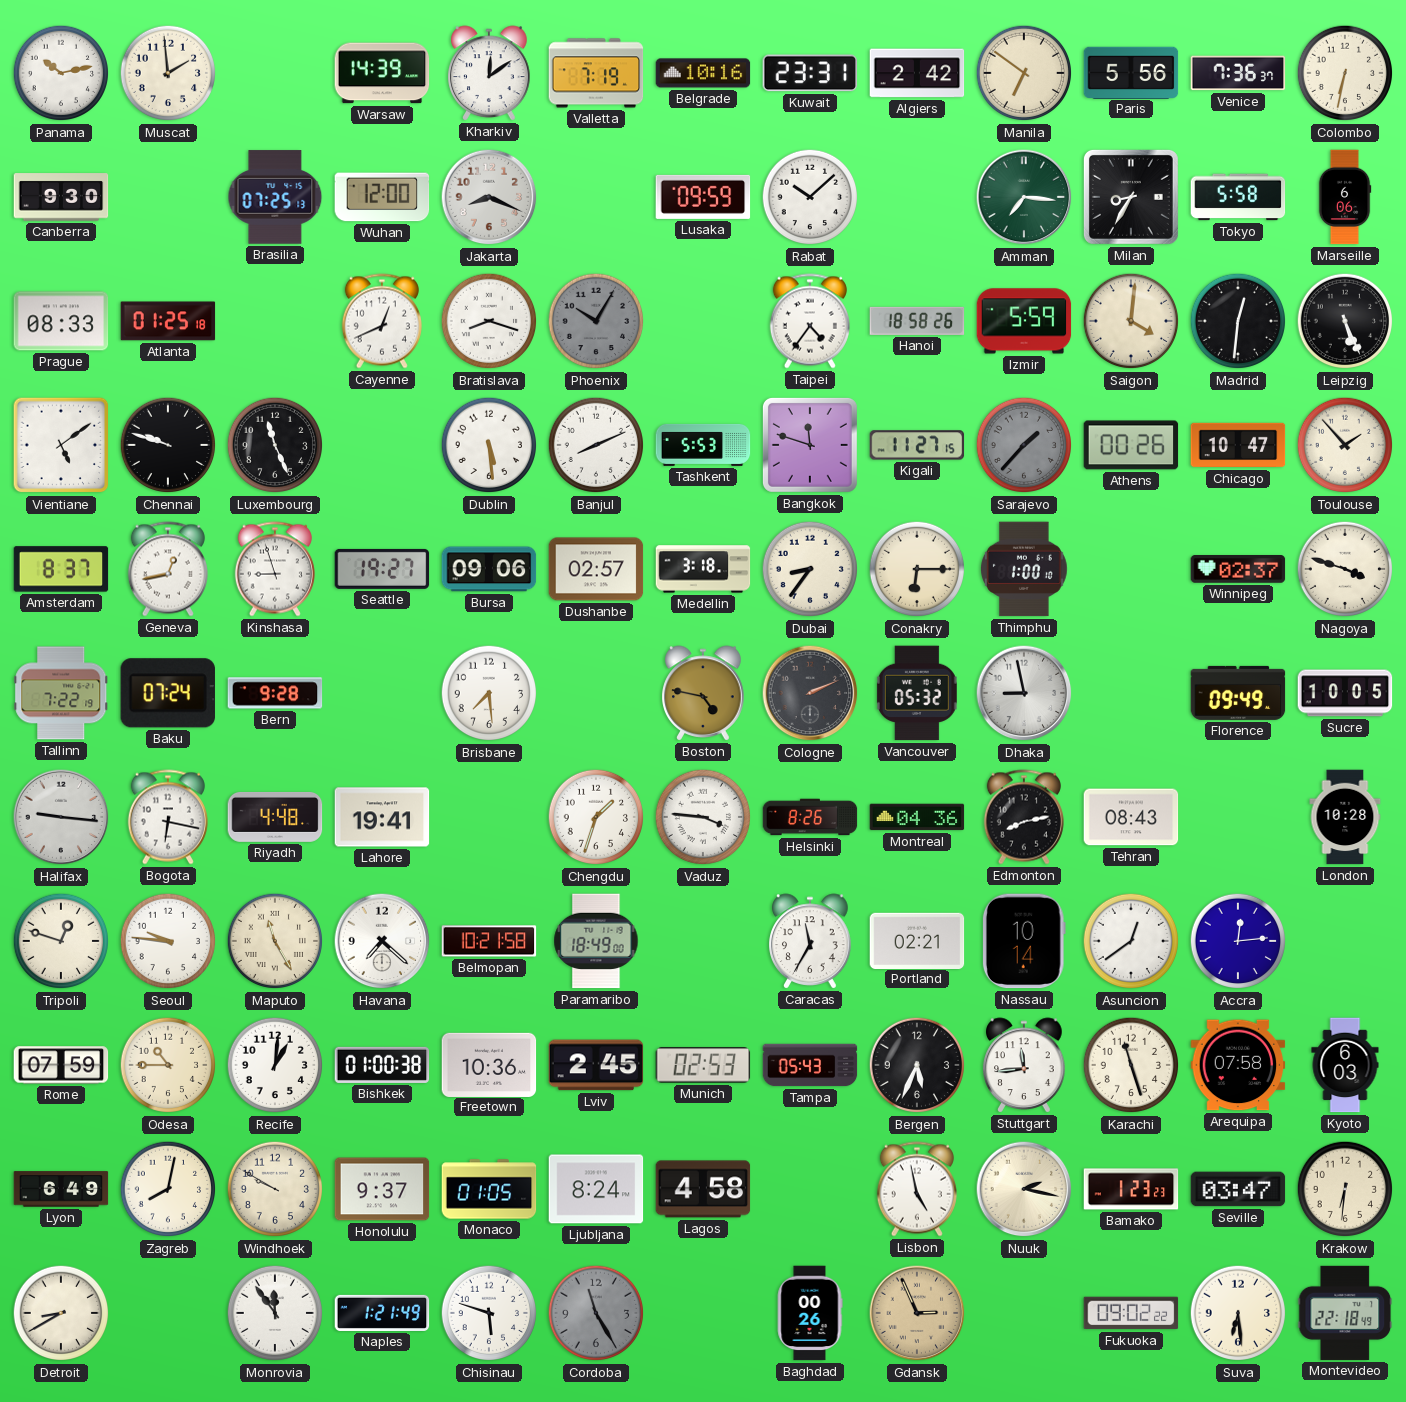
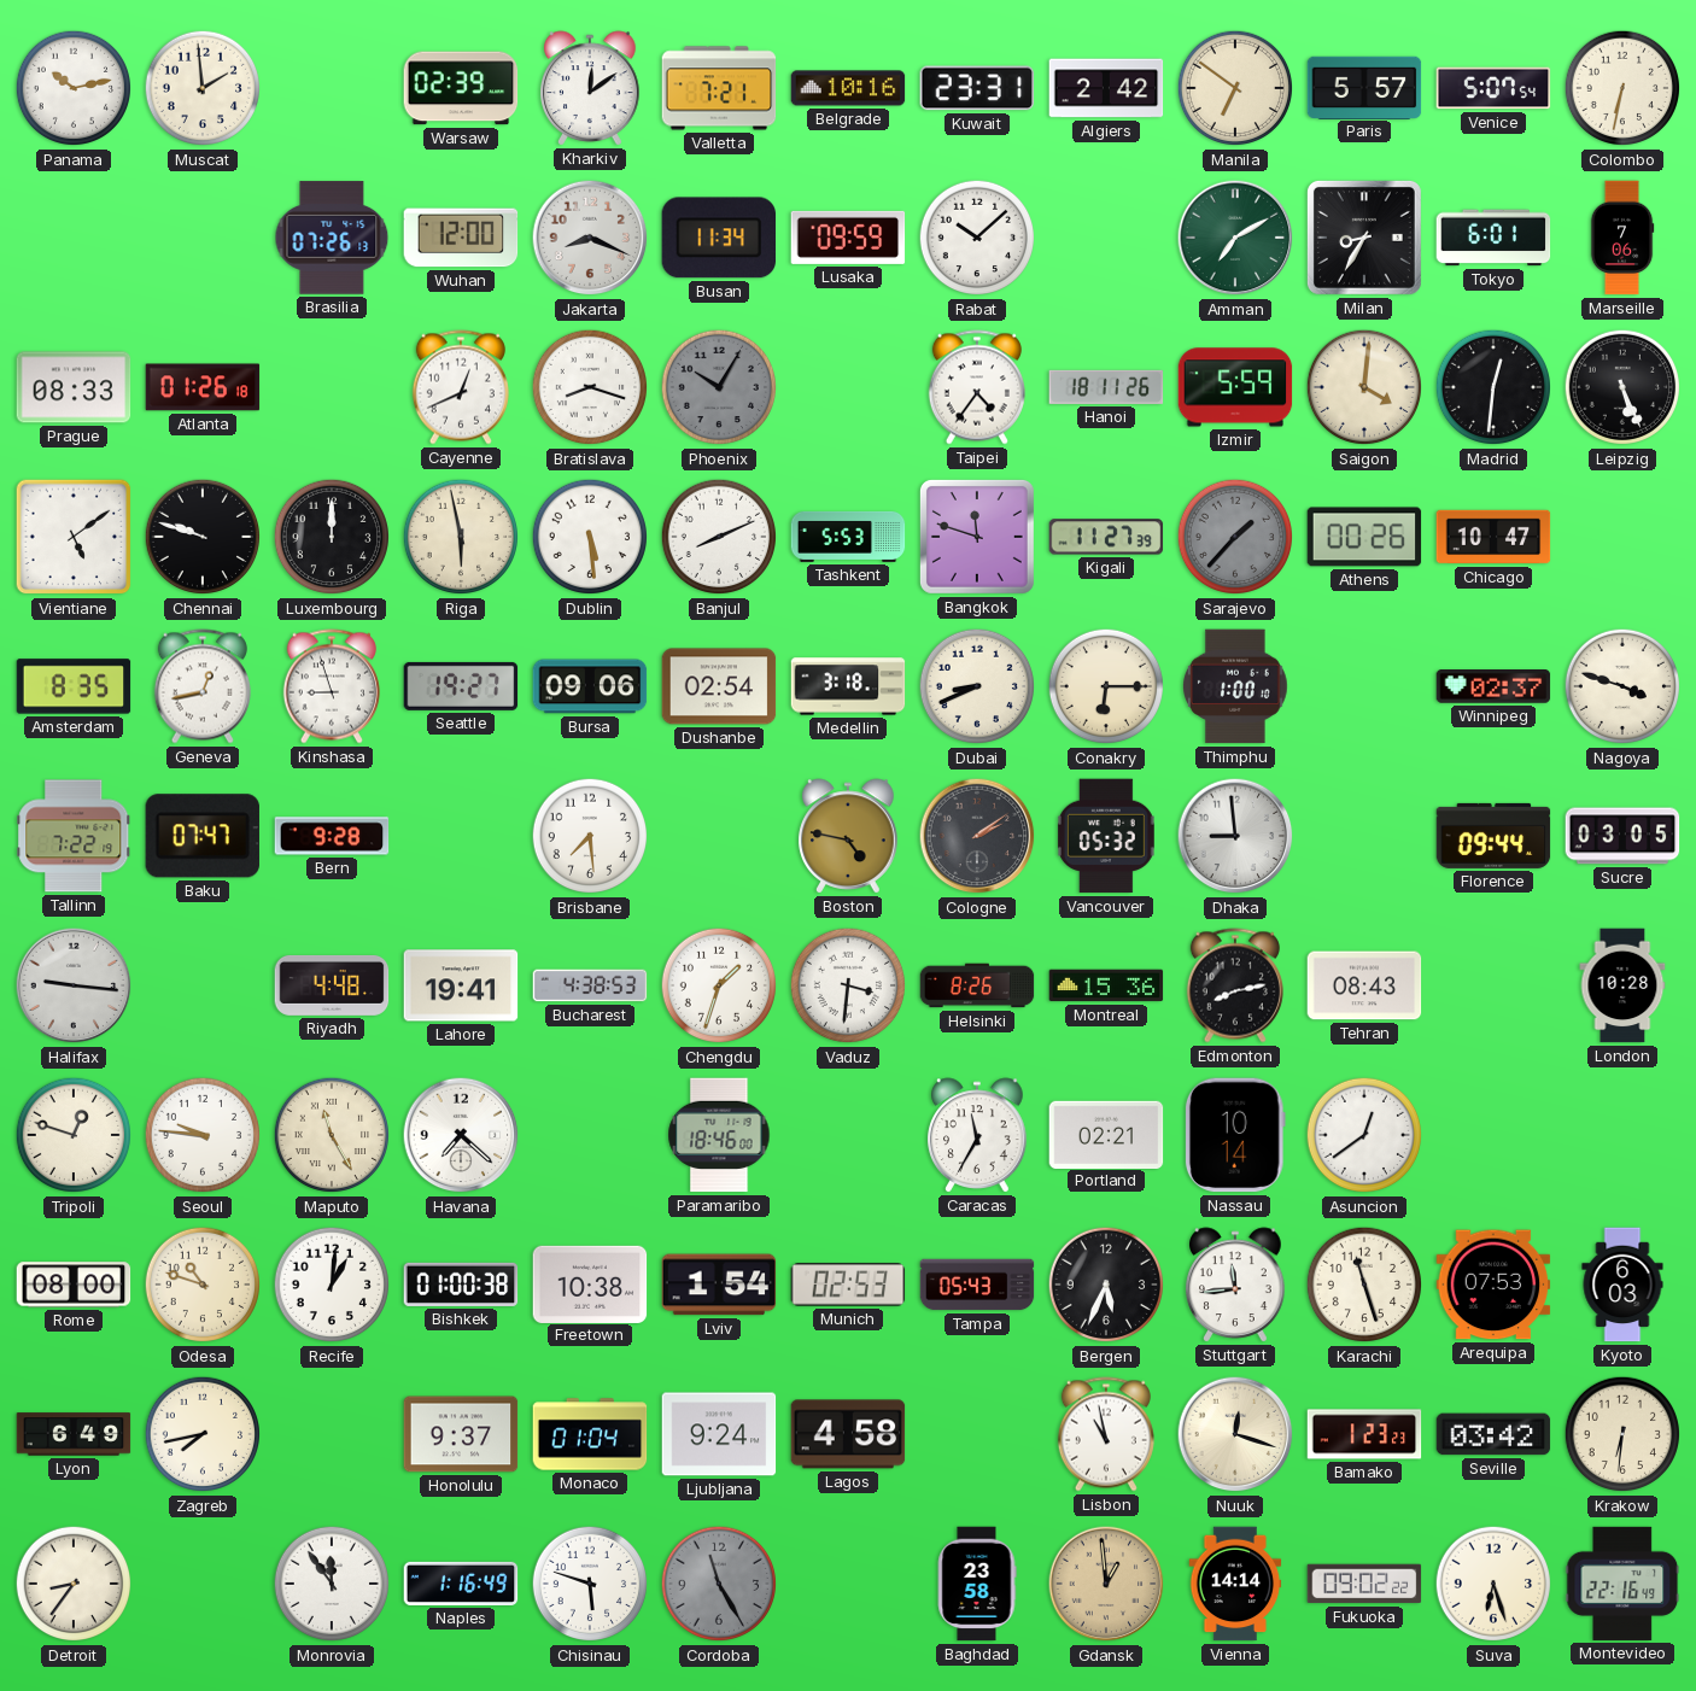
Warsaw: 14:39 -> 02:39 (461, 88)
Valletta: 7:19 -> 7:21 (719, 88)
Paris: 5:56 -> 5:57 (1364, 87)
Venice: 7:36 -> 5:07 (1493, 88)
Canberra: 9:30 -> none (61, 197)
Brasilia: 07:25 -> 07:26 (332, 238)
Busan: none -> 11:34 (718, 238)
Amman: 7:16 -> 7:10 (1235, 238)
Tokyo: 5:58 -> 6:01 (1493, 238)
Marseille: 6:06 -> 7:06 (1622, 238)
Atlanta: 01:25 -> 01:26 (203, 387)
Hanoi: 18:58 -> 18:11 (1106, 387)
Luxembourg: 11:26 -> 12:00 (332, 537)
Riga: none -> 5:58 (461, 537)
Kigali: 11:27:15 -> 11:27:39 (1106, 537)
Toulouse: 1:53 -> none (1345, 445)
Amsterdam: 8:37 -> 8:35 (74, 686)
Dushanbe: 02:57 -> 02:54 (719, 686)
Dubai: 8:36 -> 8:41 (977, 686)
Baku: 07:24 -> 07:47 (203, 836)
Cologne: 2:11 -> 2:09 (977, 836)
Dhaka: 8:58 -> 8:59 (1235, 836)
Florence: 09:49 -> 09:44 (1493, 836)
Sucre: 10:05 -> 03:05 (1622, 836)
Bogota: 6:17 -> none (168, 817)
Bucharest: none -> 4:38 (590, 985)
Vaduz: 3:46 -> 3:31 (848, 985)
Montreal: 04:36 -> 15:36 (1106, 985)
Belmopan: 10:21 -> none (489, 941)
Paramaribo: 18:49 -> 18:46 (719, 1135)
Accra: 12:14 -> none (1238, 941)
Rome: 07:59 -> 08:00 (74, 1285)
Odesa: 10:45 -> 10:48 (203, 1285)
Freetown: 10:36 -> 10:38 (590, 1283)
Lviv: 2:45 -> 1:54 (719, 1285)
Arequipa: 07:58 -> 07:53 (1493, 1285)
Zagreb: 8:02 -> 7:43 (203, 1434)
Windhoek: 9:50 -> none (275, 1189)
Monaco: 01:05 -> 01:04 (590, 1434)
Ljubljana: 8:24 -> 9:24 (719, 1434)
Lisbon: 4:58 -> 10:58 (1106, 1434)
Nuuk: 2:17 -> 12:18 (1235, 1434)
Seville: 03:47 -> 03:42 (1493, 1434)
Detroit: 8:40 -> 8:36 (74, 1584)
Naples: 1:21 -> 1:16 (461, 1584)
Baghdad: 00:26 -> 23:58 (977, 1584)
Gdansk: 2:56 -> 12:59 (1106, 1584)
Vienna: none -> 14:14 (1235, 1584)
Suva: 6:29 -> 6:27 (1493, 1584)
Montevideo: 22:18 -> 22:16 (1622, 1584)
